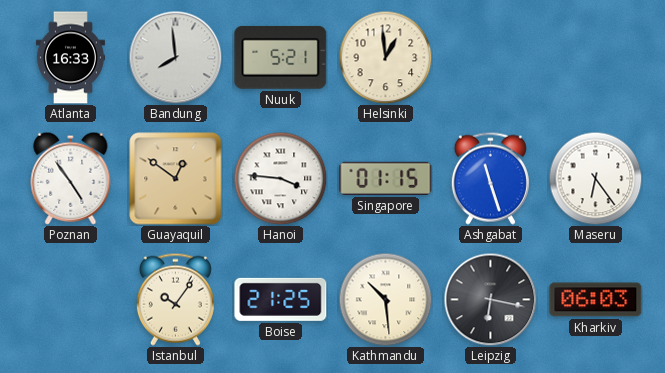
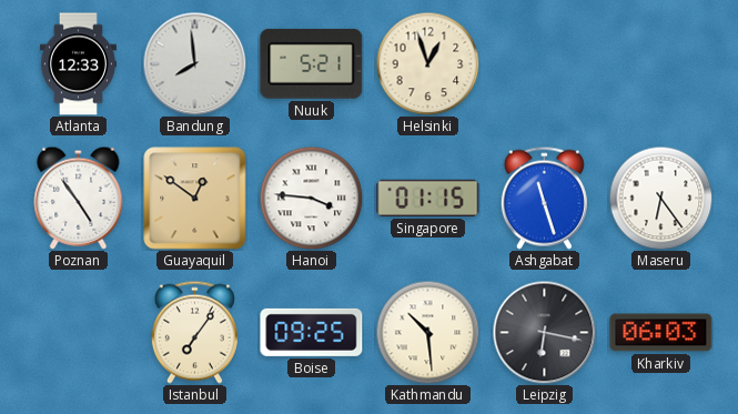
Atlanta: 16:33 -> 12:33 (78, 64)
Helsinki: 12:59 -> 12:57 (427, 63)
Istanbul: 10:06 -> 7:06 (194, 332)
Boise: 21:25 -> 09:25 (312, 332)
